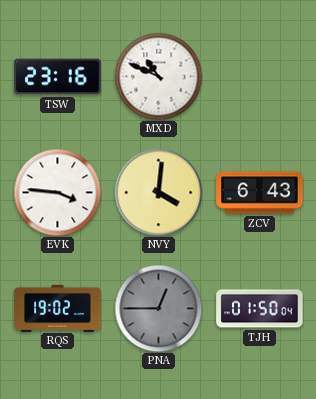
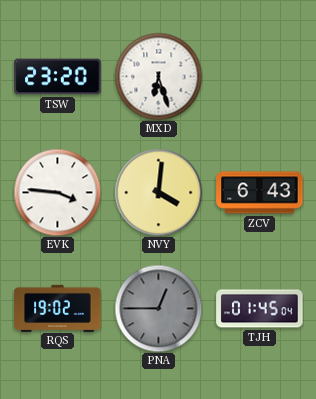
TSW: 23:16 -> 23:20 (58, 77)
MXD: 10:49 -> 6:27 (158, 76)
TJH: 01:50 -> 01:45 (260, 309)
